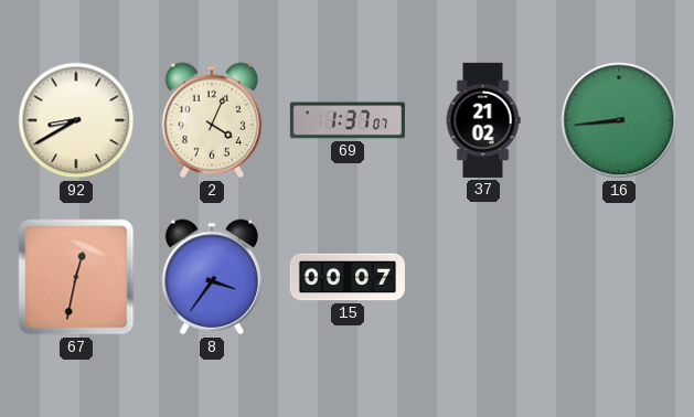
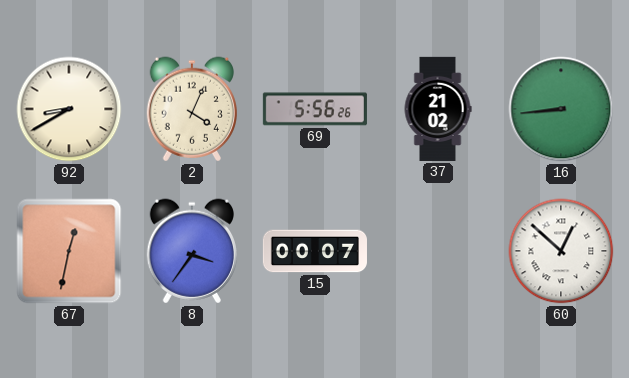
69: 1:37 -> 5:56 (315, 109)
60: none -> 12:52 (561, 251)
